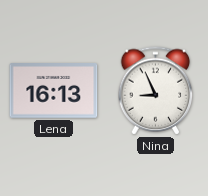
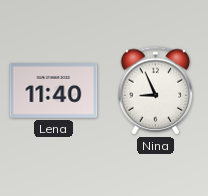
Lena: 16:13 -> 11:40 (54, 91)
